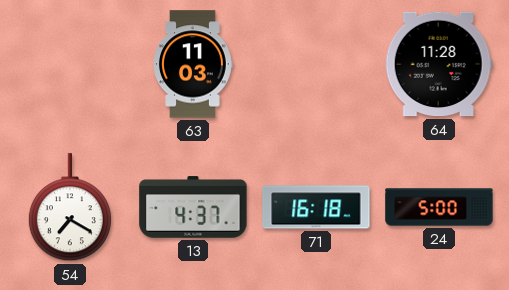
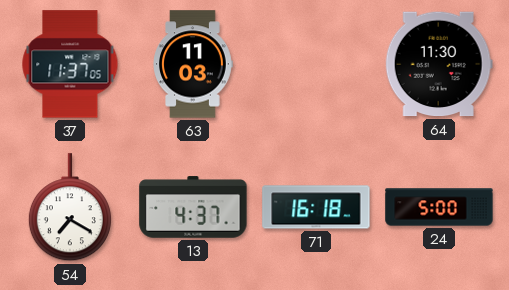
37: none -> 11:37 (70, 64)
64: 11:28 -> 11:30 (439, 64)
